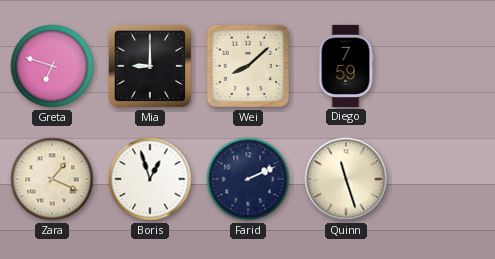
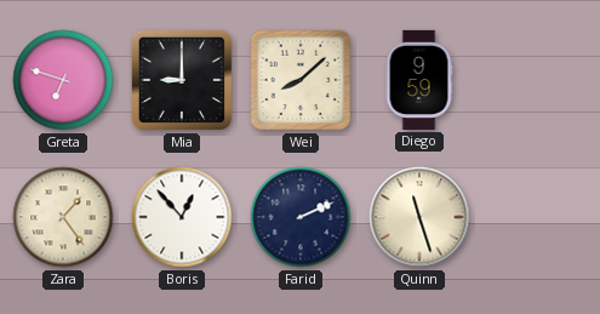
Diego: 7:59 -> 9:59 (419, 80)
Zara: 1:19 -> 1:24 (63, 217)
Boris: 12:57 -> 12:53 (182, 217)
